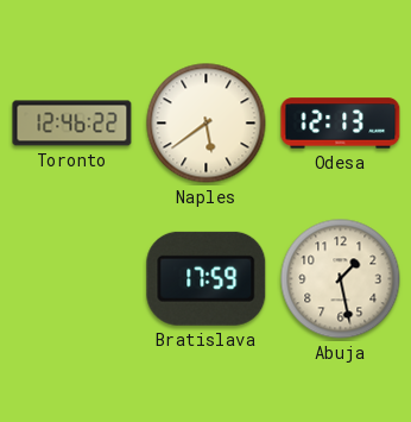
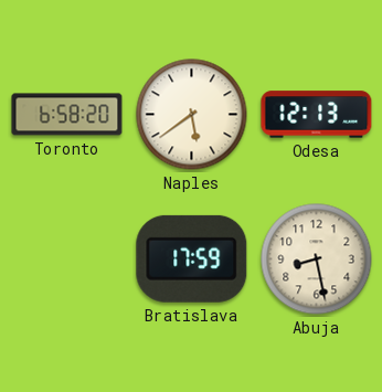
Toronto: 12:46 -> 6:58 (67, 115)
Abuja: 1:28 -> 8:28 (317, 259)
